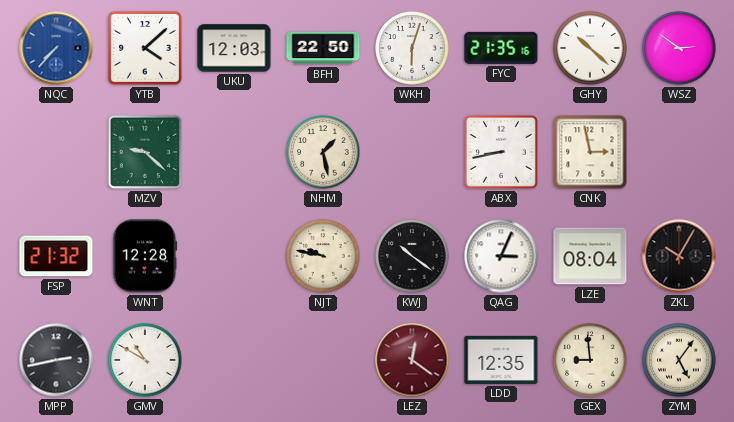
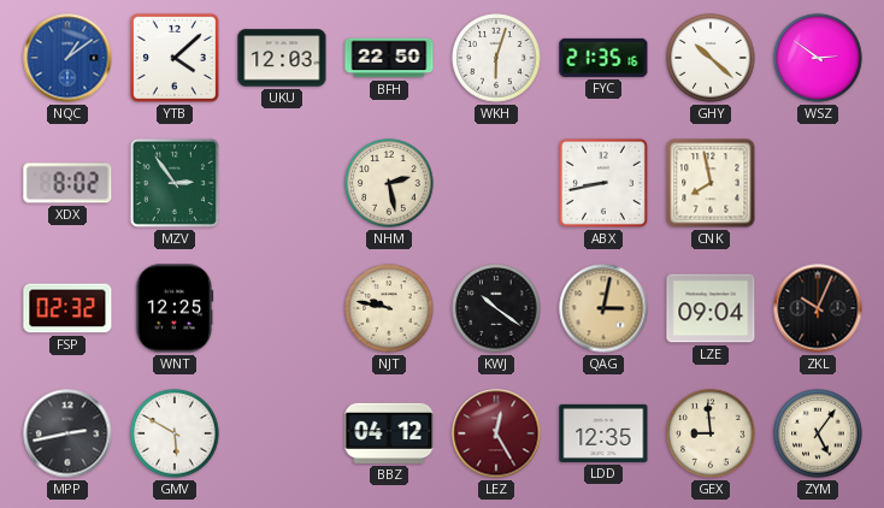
NQC: 7:37 -> 1:09 (67, 58)
XDX: none -> 8:02 (67, 183)
MZV: 9:22 -> 2:54 (175, 183)
NHM: 1:28 -> 2:28 (389, 183)
CNK: 2:58 -> 7:58 (711, 183)
FSP: 21:32 -> 02:32 (67, 308)
WNT: 12:28 -> 12:25 (175, 308)
QAG: 3:04 -> 3:02 (603, 308)
QAG dial: white -> champagne (603, 308)
LZE: 08:04 -> 09:04 (711, 308)
ZKL: 10:05 -> 10:04 (818, 308)
GMV: 10:50 -> 5:50 (175, 433)
BBZ: none -> 04:12 (389, 433)
LEZ: 12:21 -> 12:25 (496, 433)
